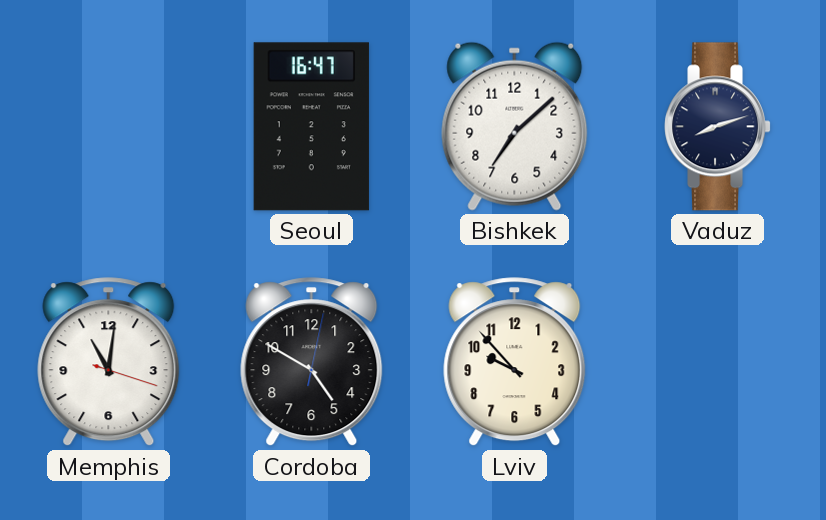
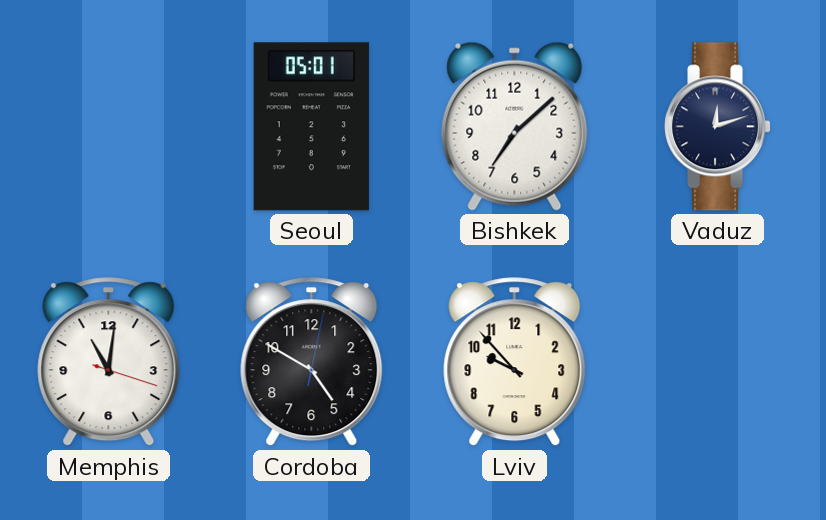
Seoul: 16:47 -> 05:01 (311, 127)
Vaduz: 8:12 -> 12:12 (718, 127)
